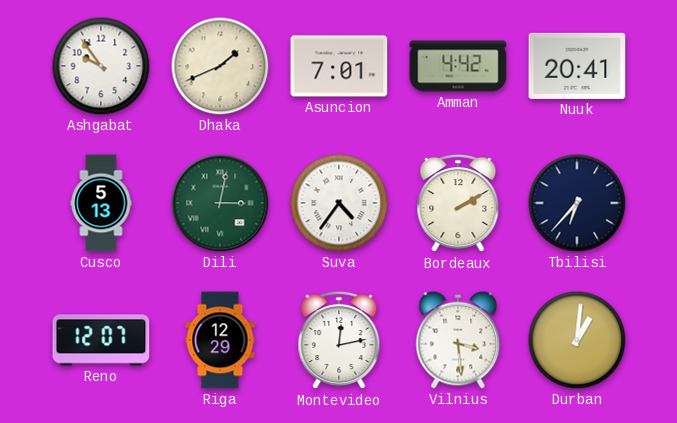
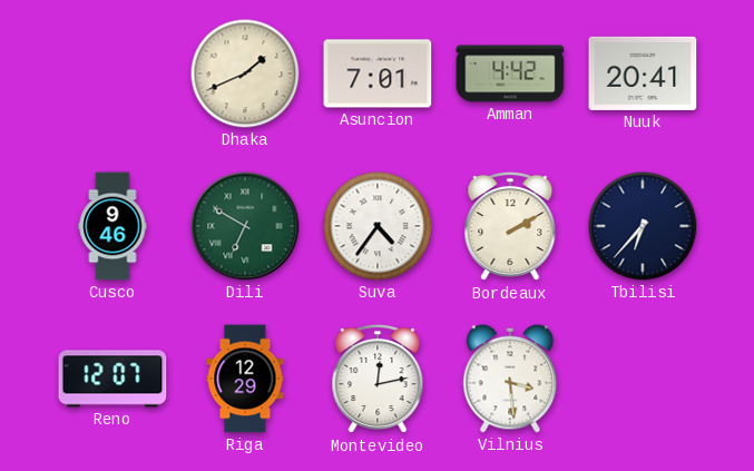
Ashgabat: 9:54 -> none (101, 66)
Cusco: 5:13 -> 9:46 (112, 226)
Dili: 3:02 -> 6:50 (245, 226)
Durban: 1:01 -> none (577, 340)
